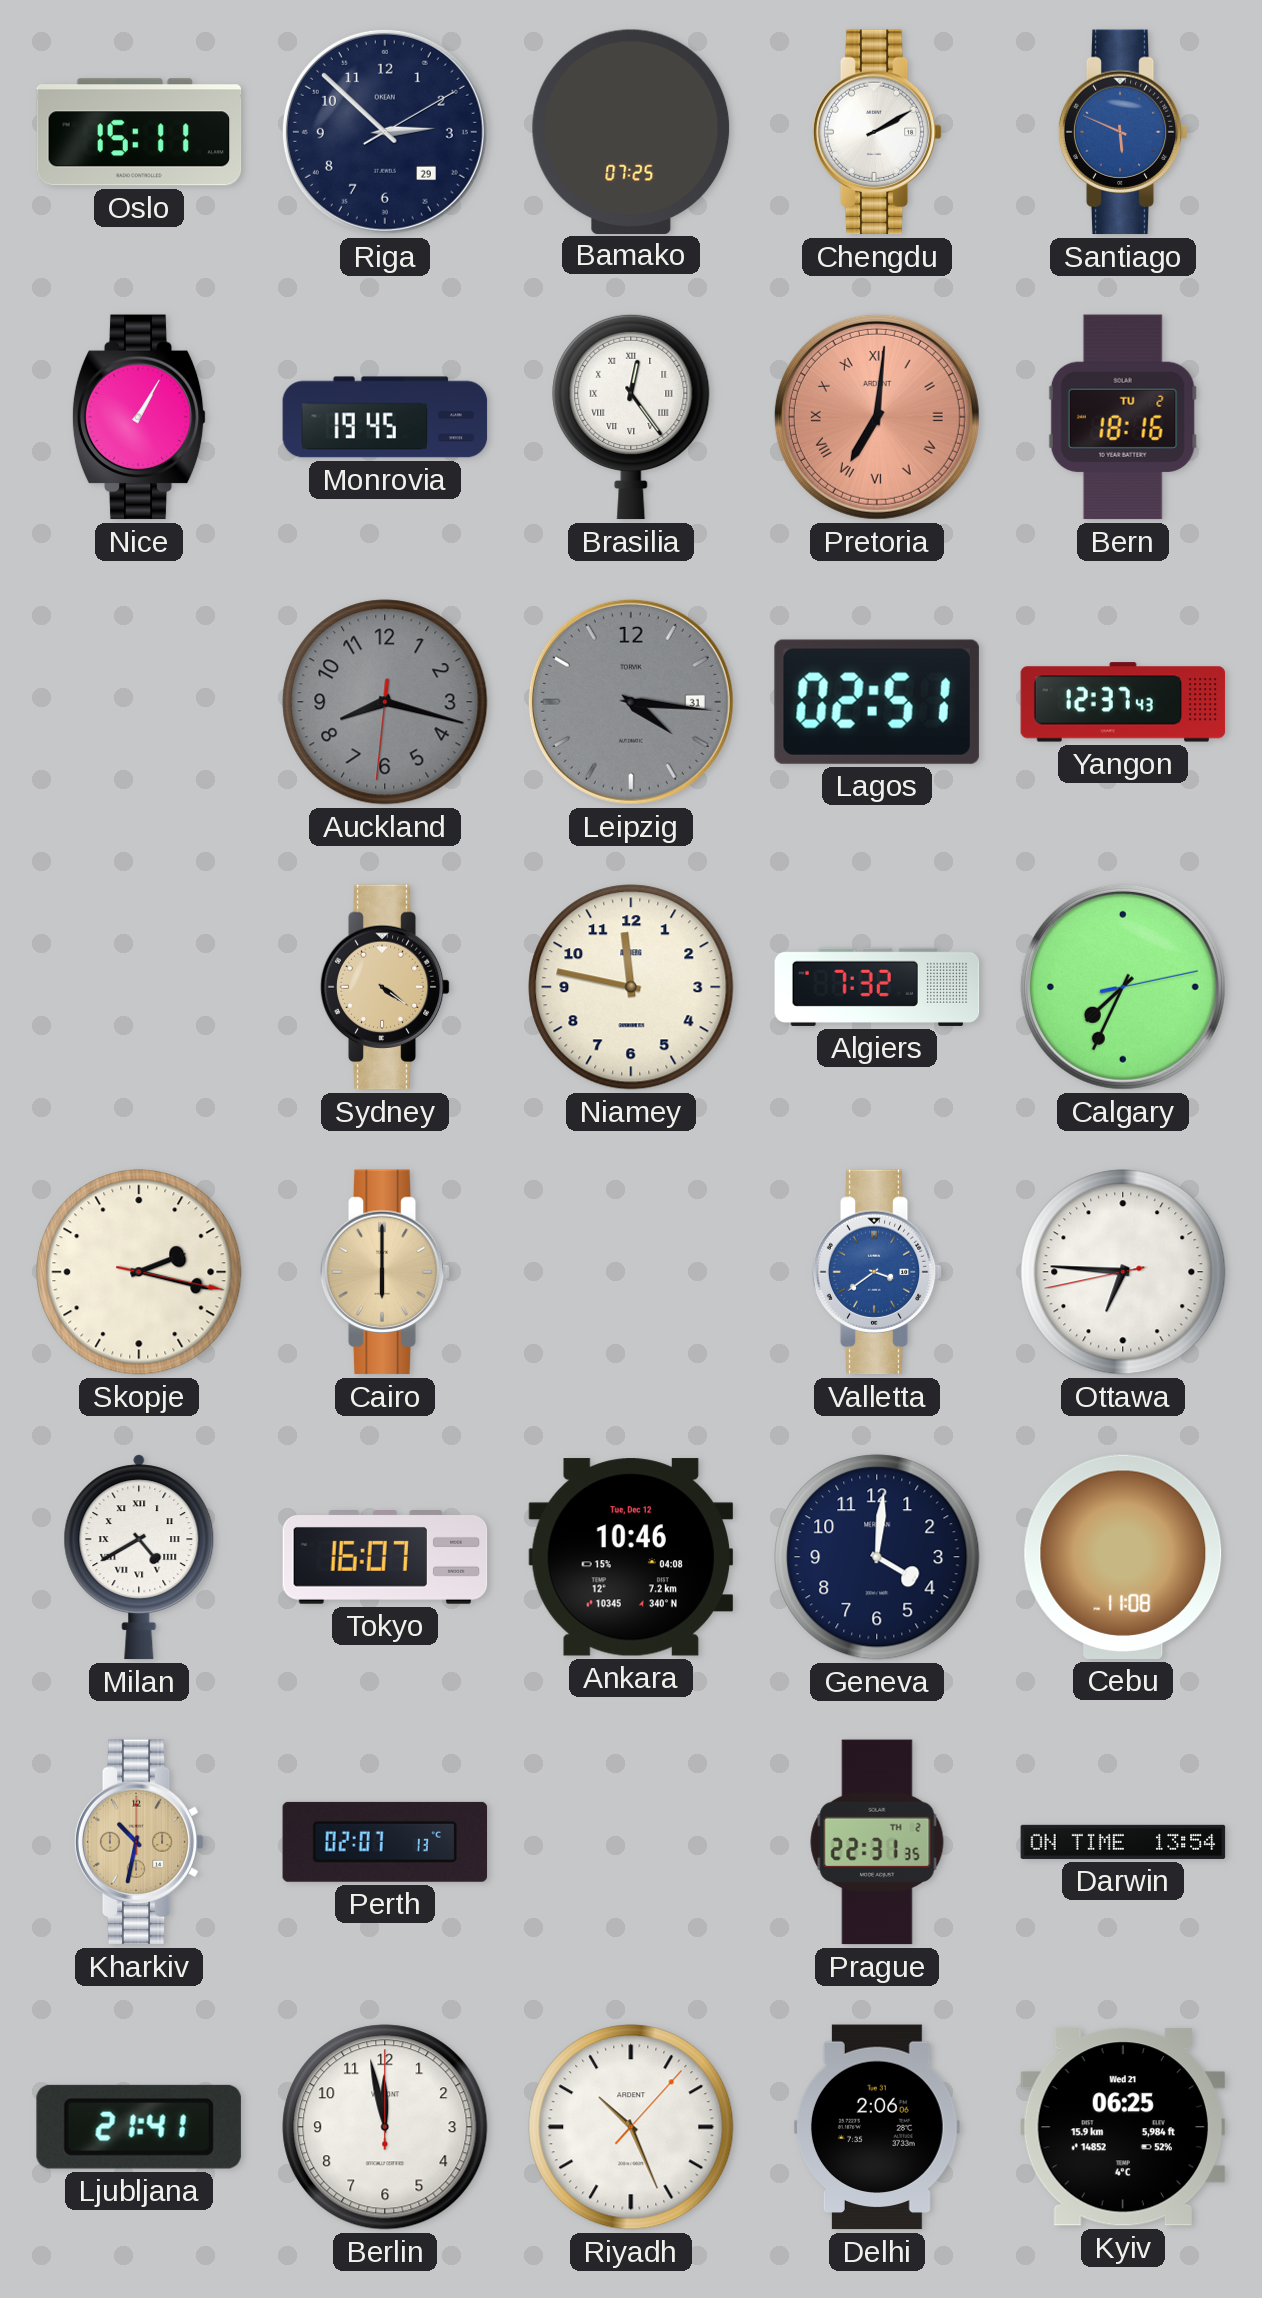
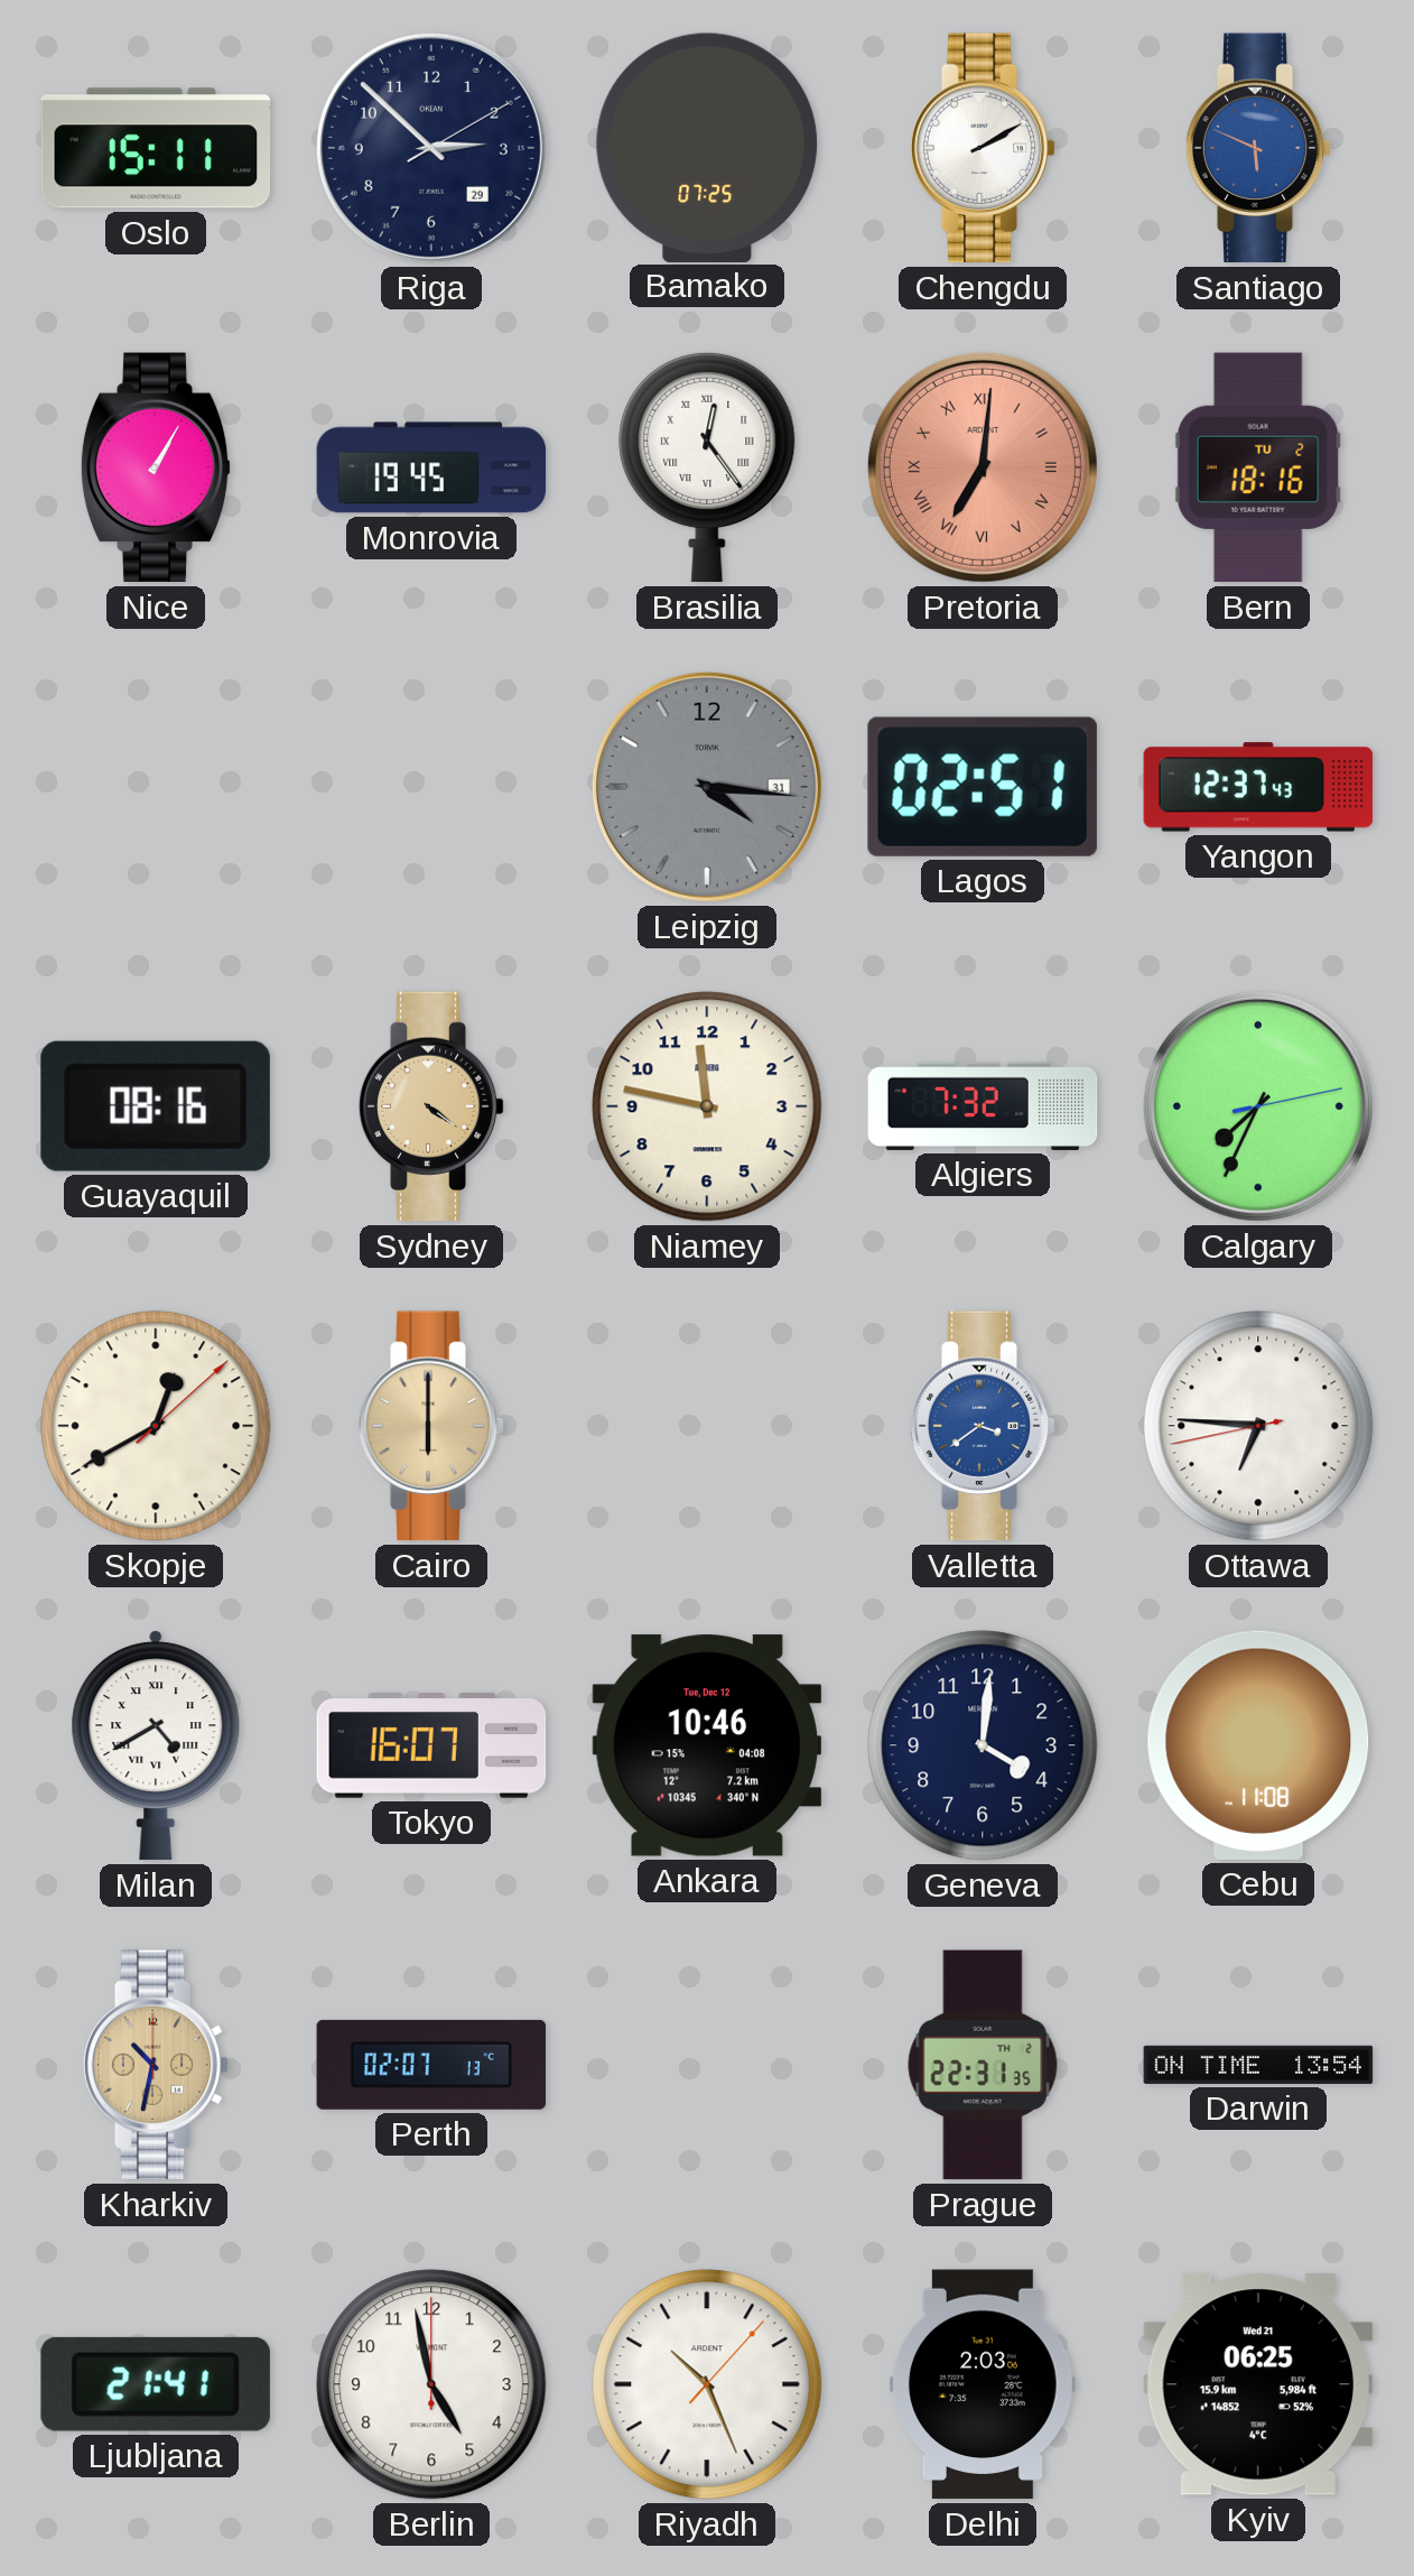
Auckland: 8:17 -> none (385, 702)
Guayaquil: none -> 08:16 (156, 1106)
Skopje: 2:17 -> 12:40 (156, 1426)
Berlin: 11:58 -> 4:58 (431, 2384)
Delhi: 2:06 -> 2:03 (983, 2384)
